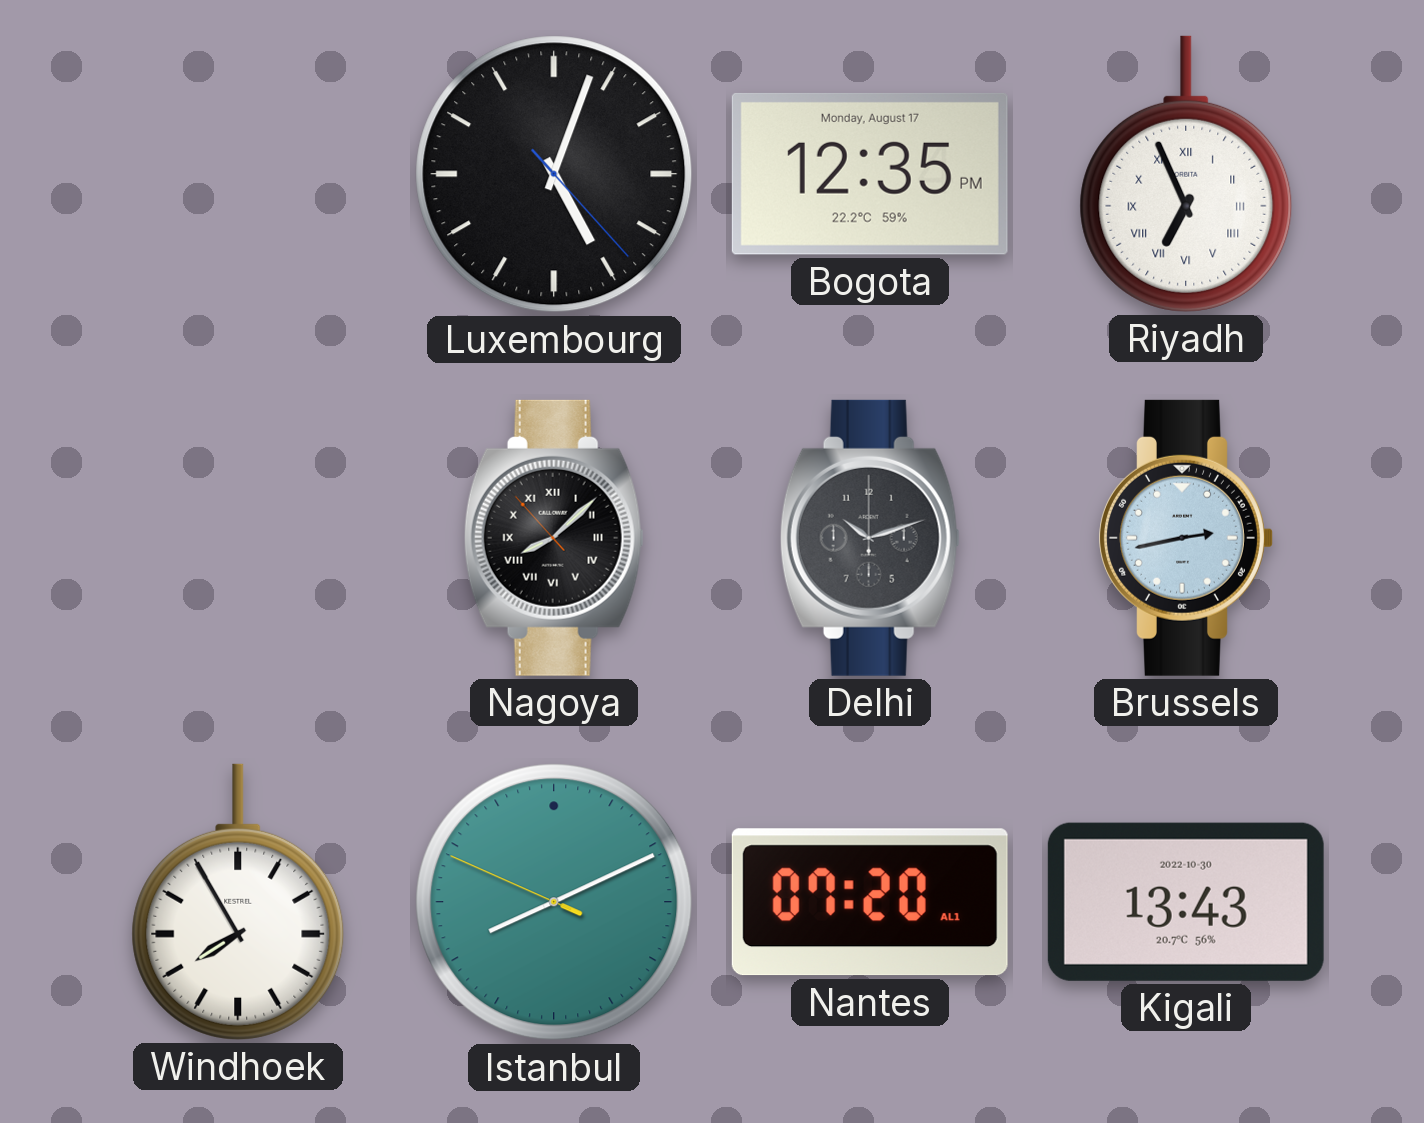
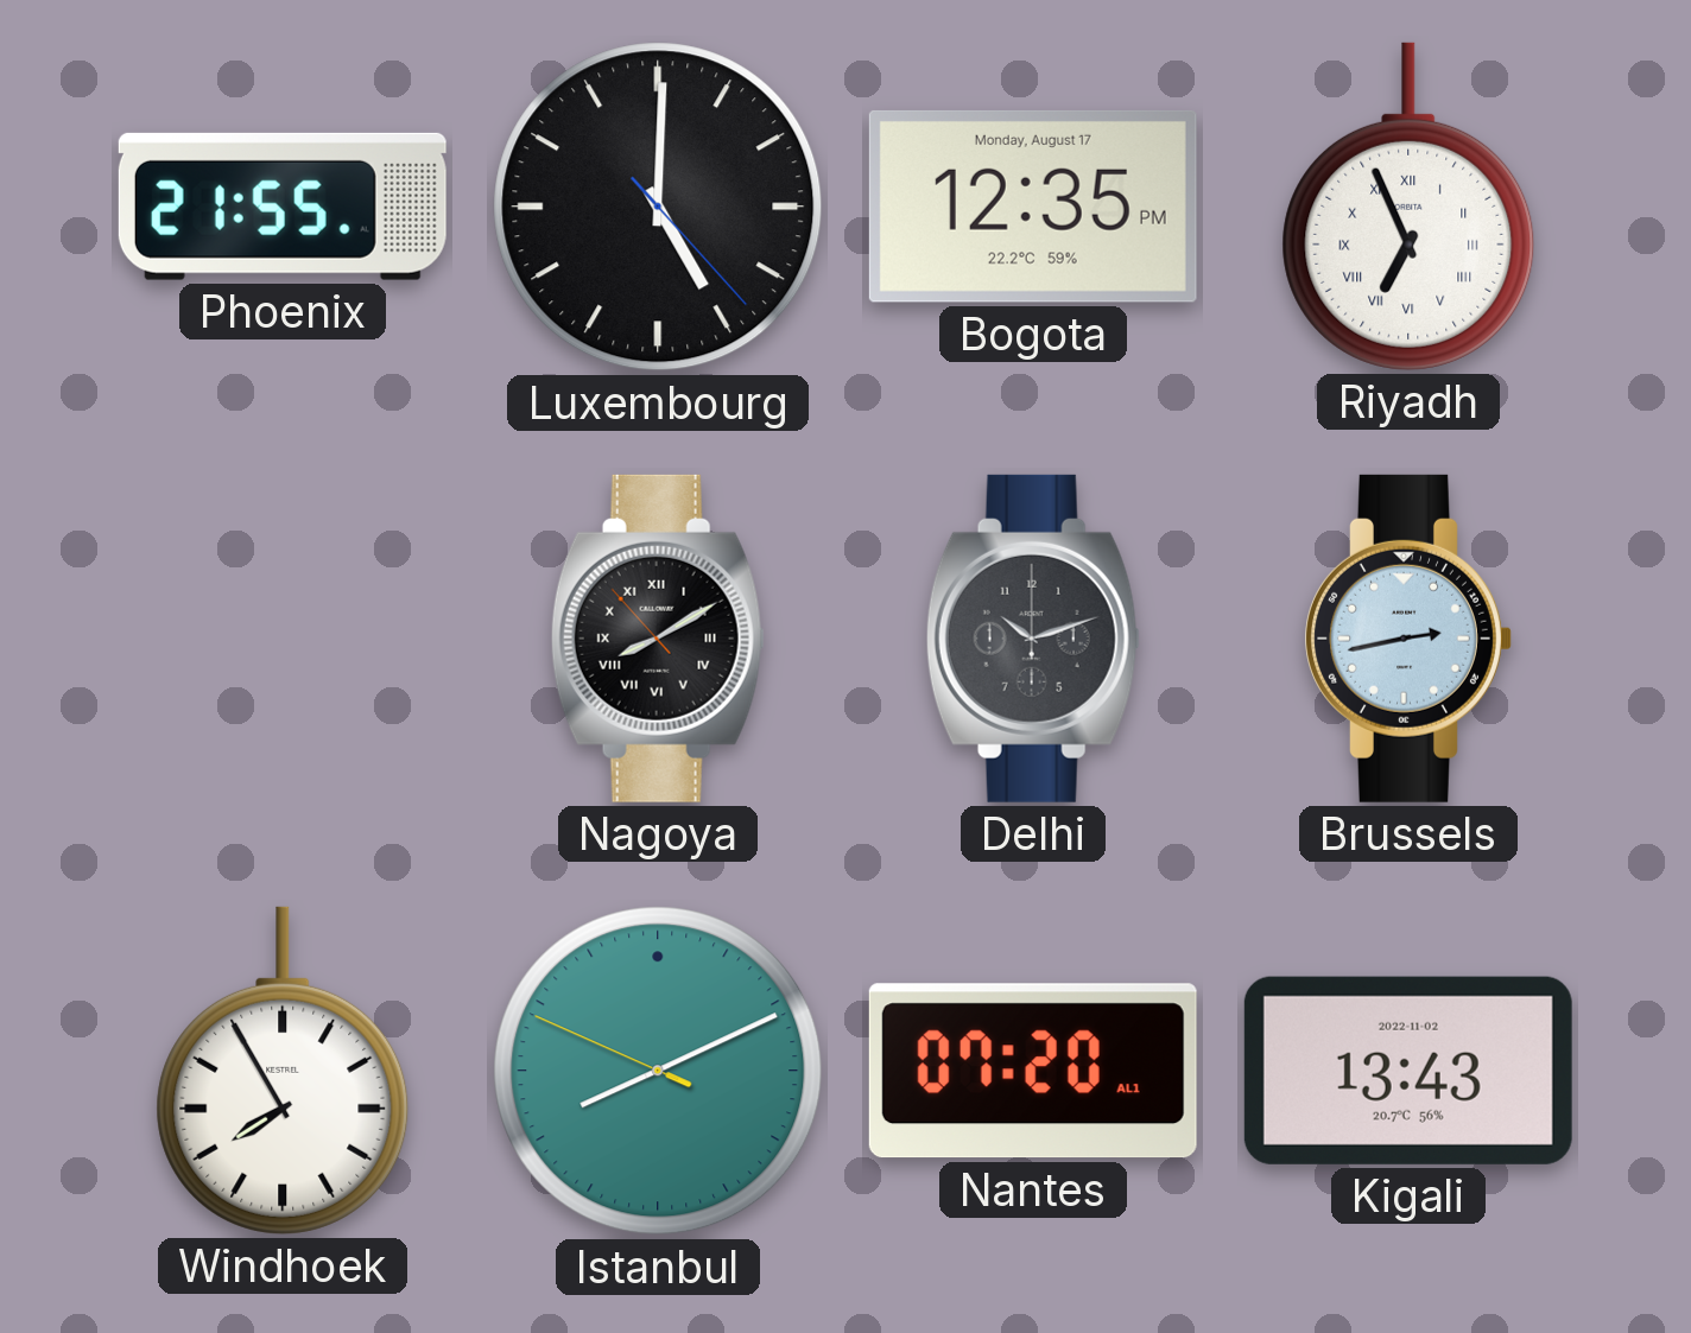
Phoenix: none -> 21:55 (283, 207)
Luxembourg: 5:03 -> 5:00 (658, 207)
Nagoya: 8:07 -> 8:09 (658, 639)
Kigali date: 2022-10-30 -> 2022-11-02 (1408, 1071)
